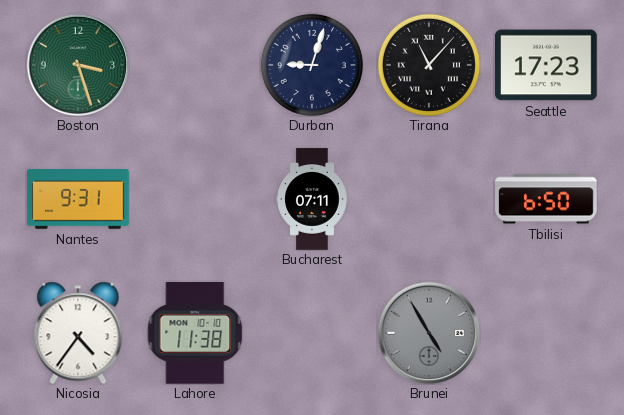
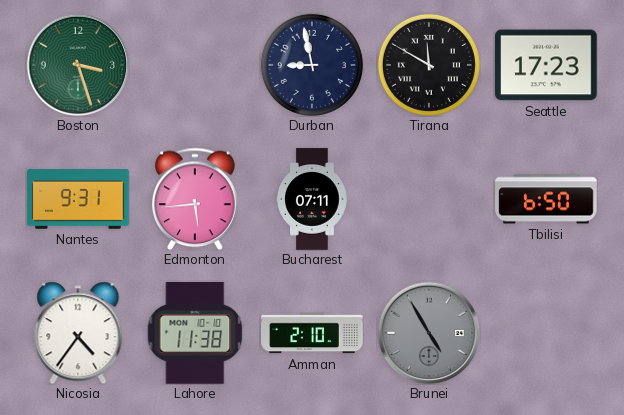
Durban: 9:03 -> 8:58 (312, 65)
Tirana: 11:07 -> 11:50 (429, 65)
Edmonton: none -> 5:44 (195, 199)
Amman: none -> 2:10 (312, 333)
